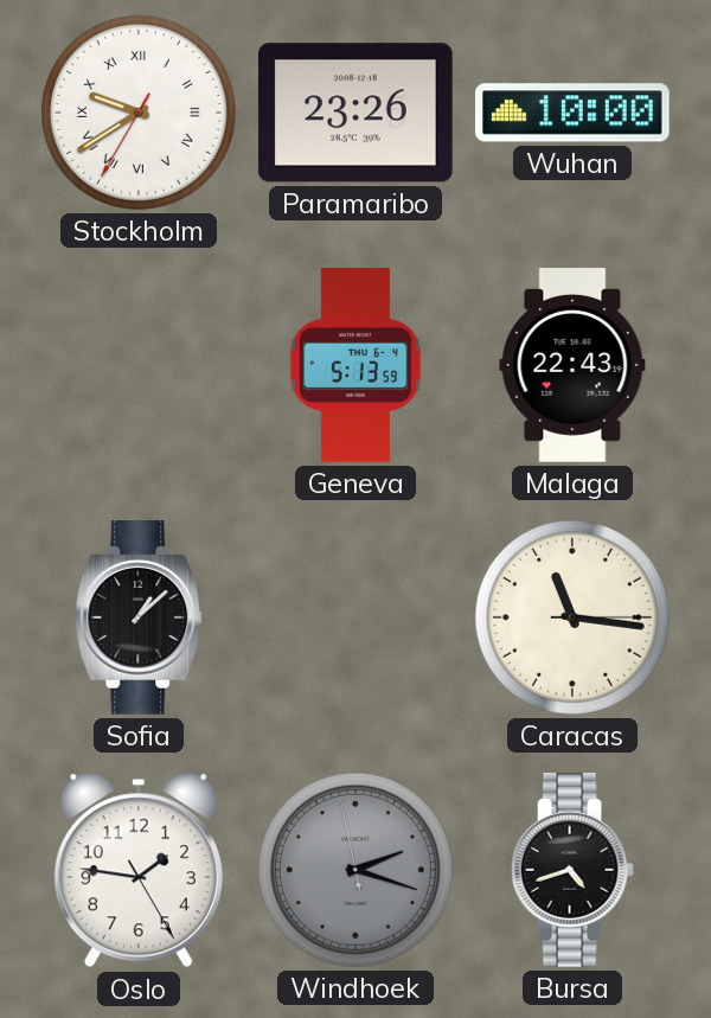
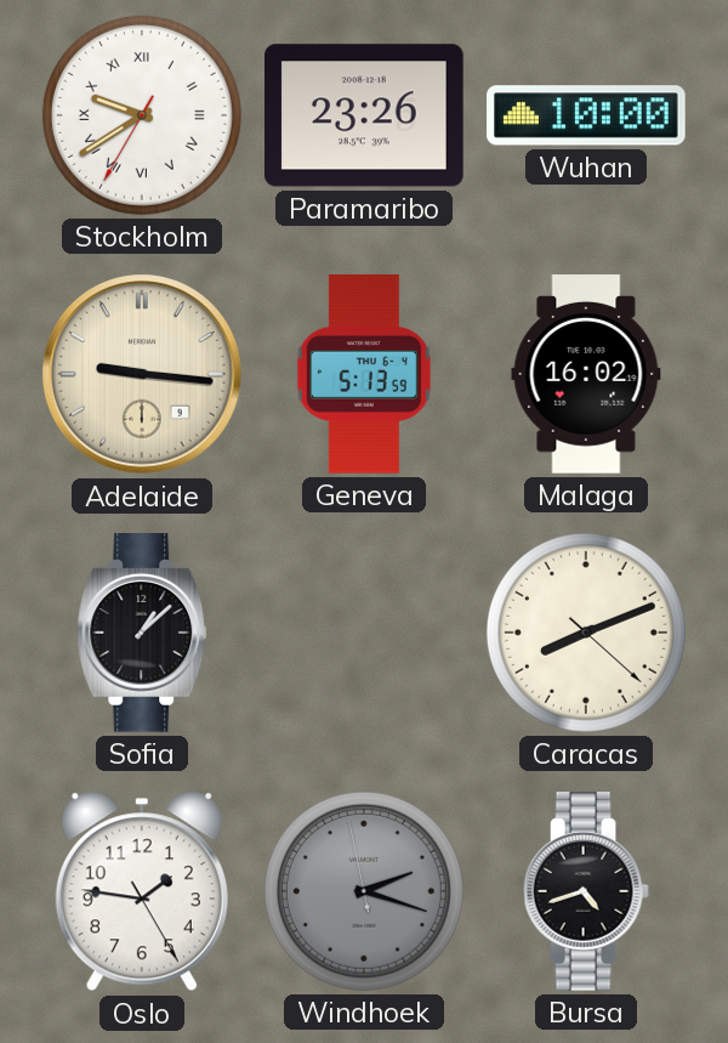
Adelaide: none -> 9:16 (142, 374)
Malaga: 22:43 -> 16:02 (586, 374)
Caracas: 11:16 -> 8:11 (586, 633)
